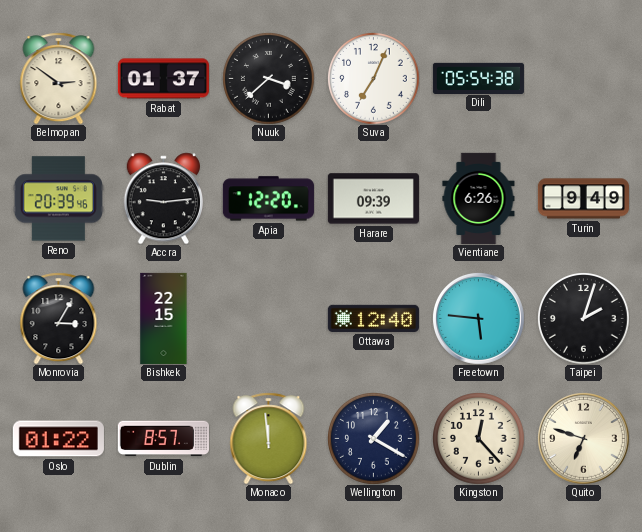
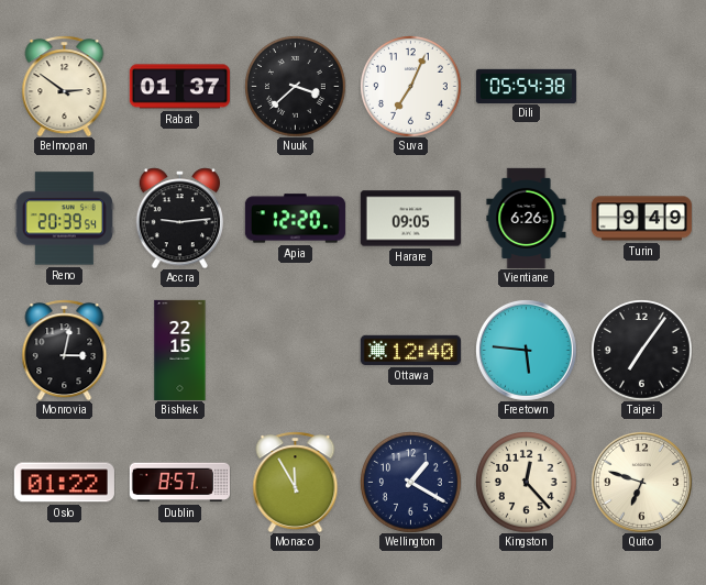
Reno: 20:39:46 -> 20:39:54 (64, 219)
Harare: 09:39 -> 09:05 (410, 219)
Monrovia: 3:05 -> 3:02 (65, 350)
Taipei: 2:03 -> 7:06 (642, 351)
Monaco: 11:59 -> 11:55 (296, 482)
